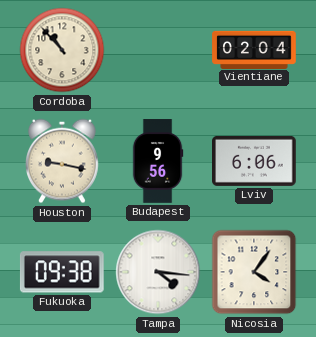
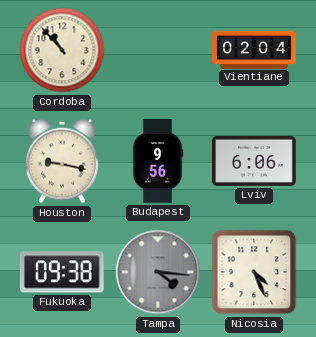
Tampa dial: white -> grey (158, 272)
Nicosia: 4:06 -> 4:26 (254, 272)
